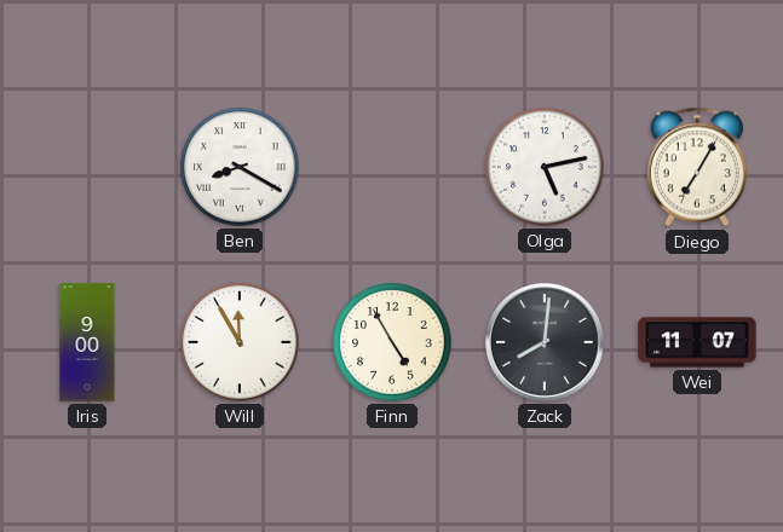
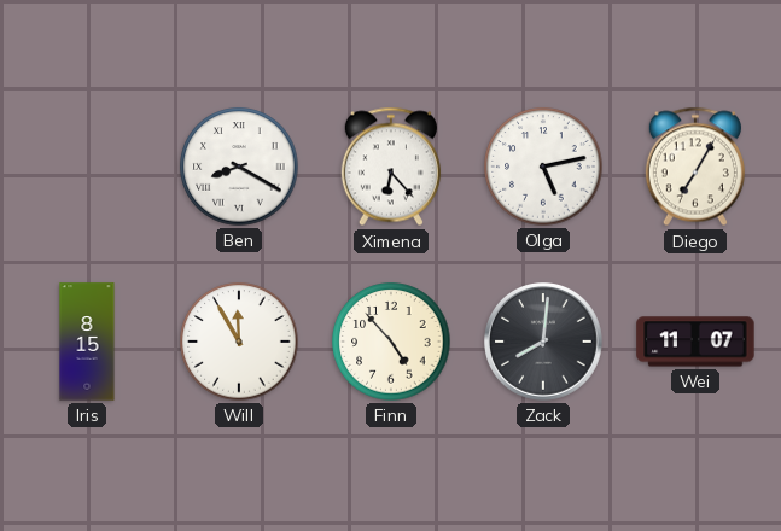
Ximena: none -> 6:23 (391, 167)
Iris: 9:00 -> 8:15 (87, 342)
Finn: 4:55 -> 4:53 (391, 342)
